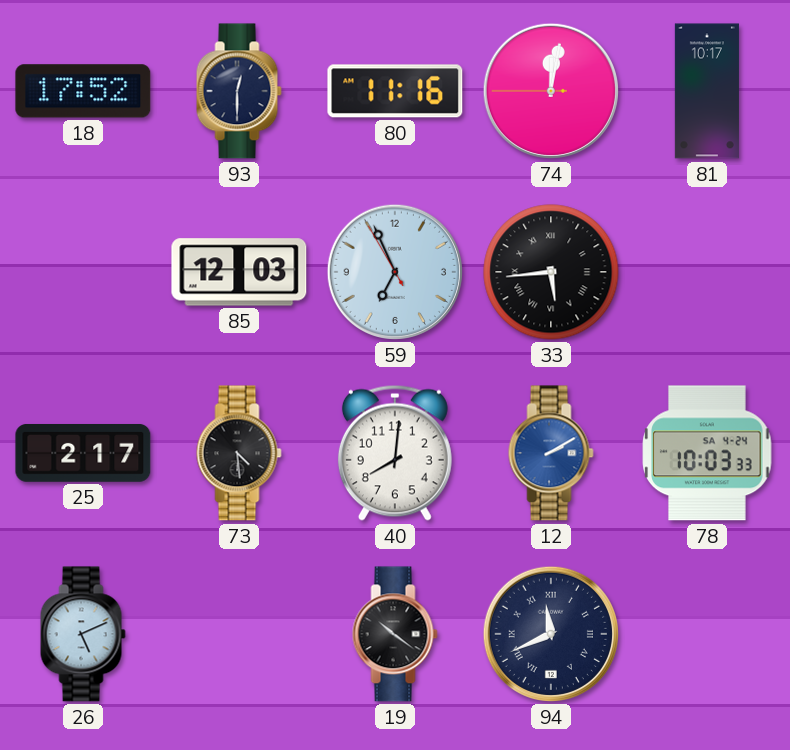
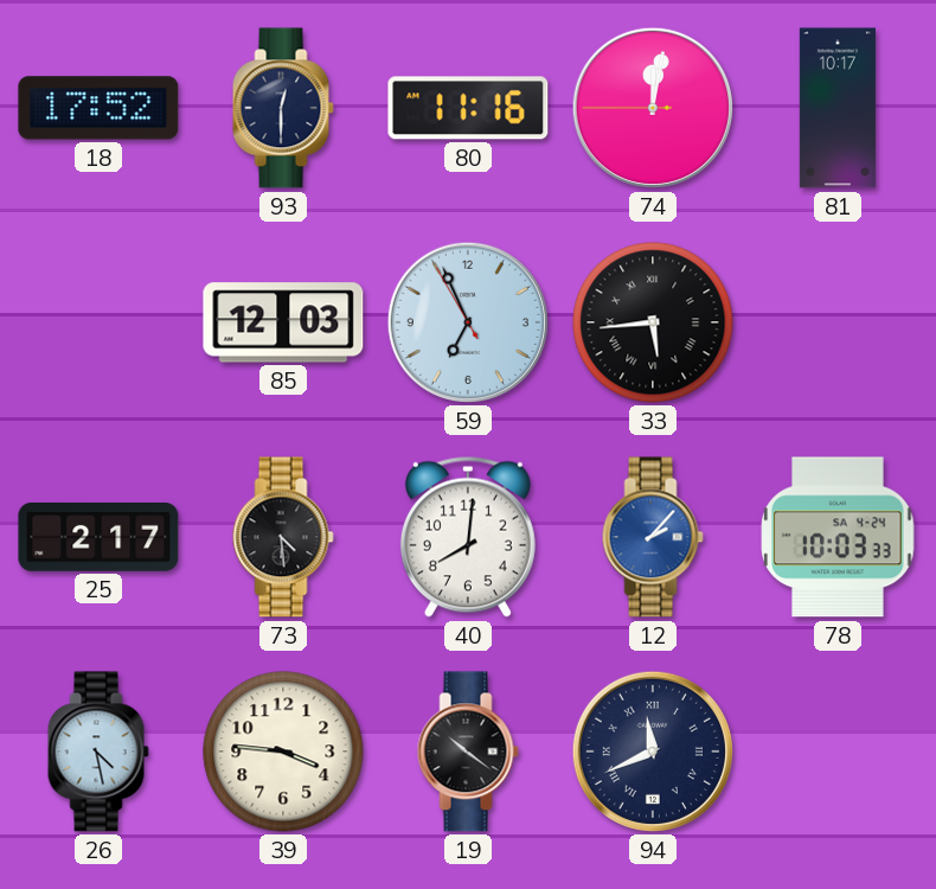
12: 2:10 -> 2:07 (653, 537)
26: 5:11 -> 4:28 (98, 752)
39: none -> 3:46 (283, 752)
